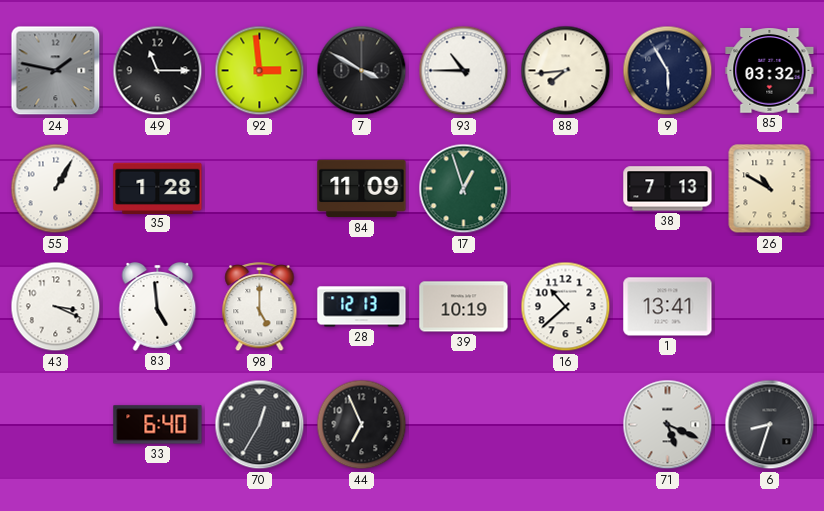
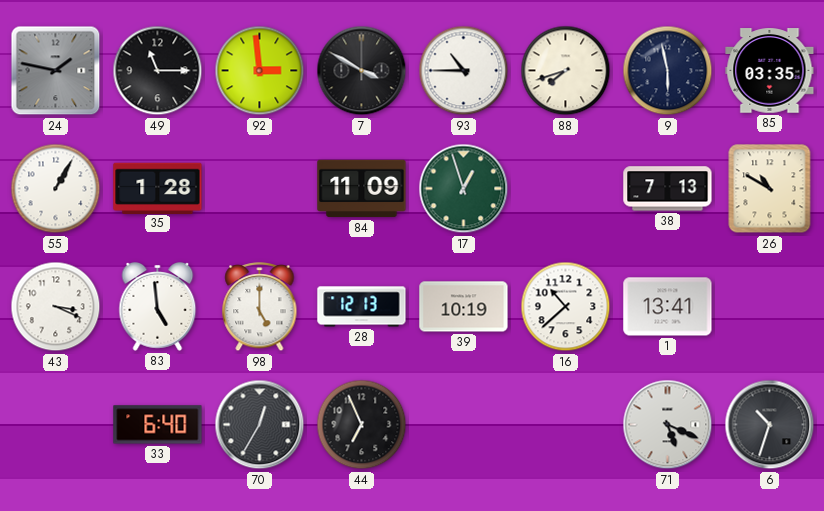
88: 7:44 -> 7:42 (566, 71)
9: 5:55 -> 5:58 (668, 71)
85: 03:32 -> 03:35 (770, 71)
6: 8:33 -> 10:33 (770, 425)
